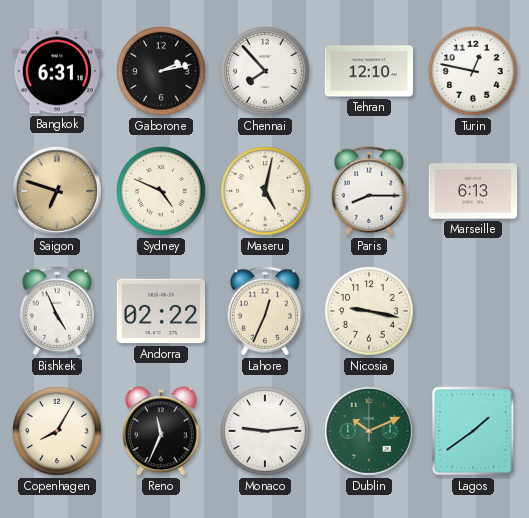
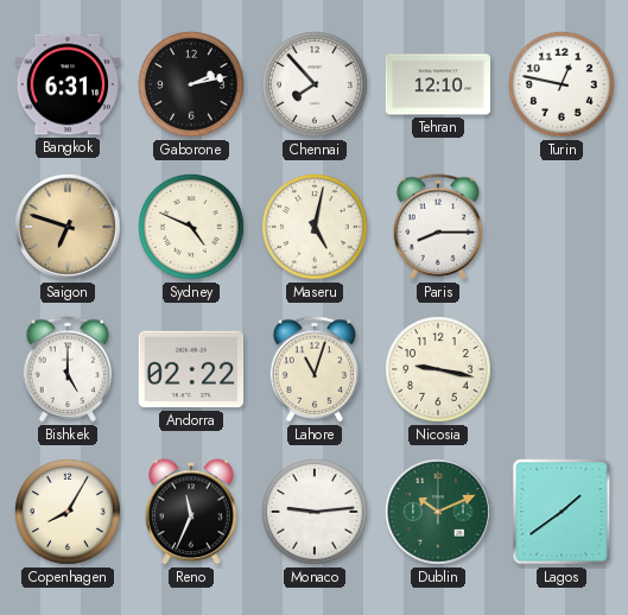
Marseille: 6:13 -> none (473, 191)
Bishkek: 4:56 -> 5:00 (68, 369)
Lahore: 12:34 -> 11:03 (315, 369)
